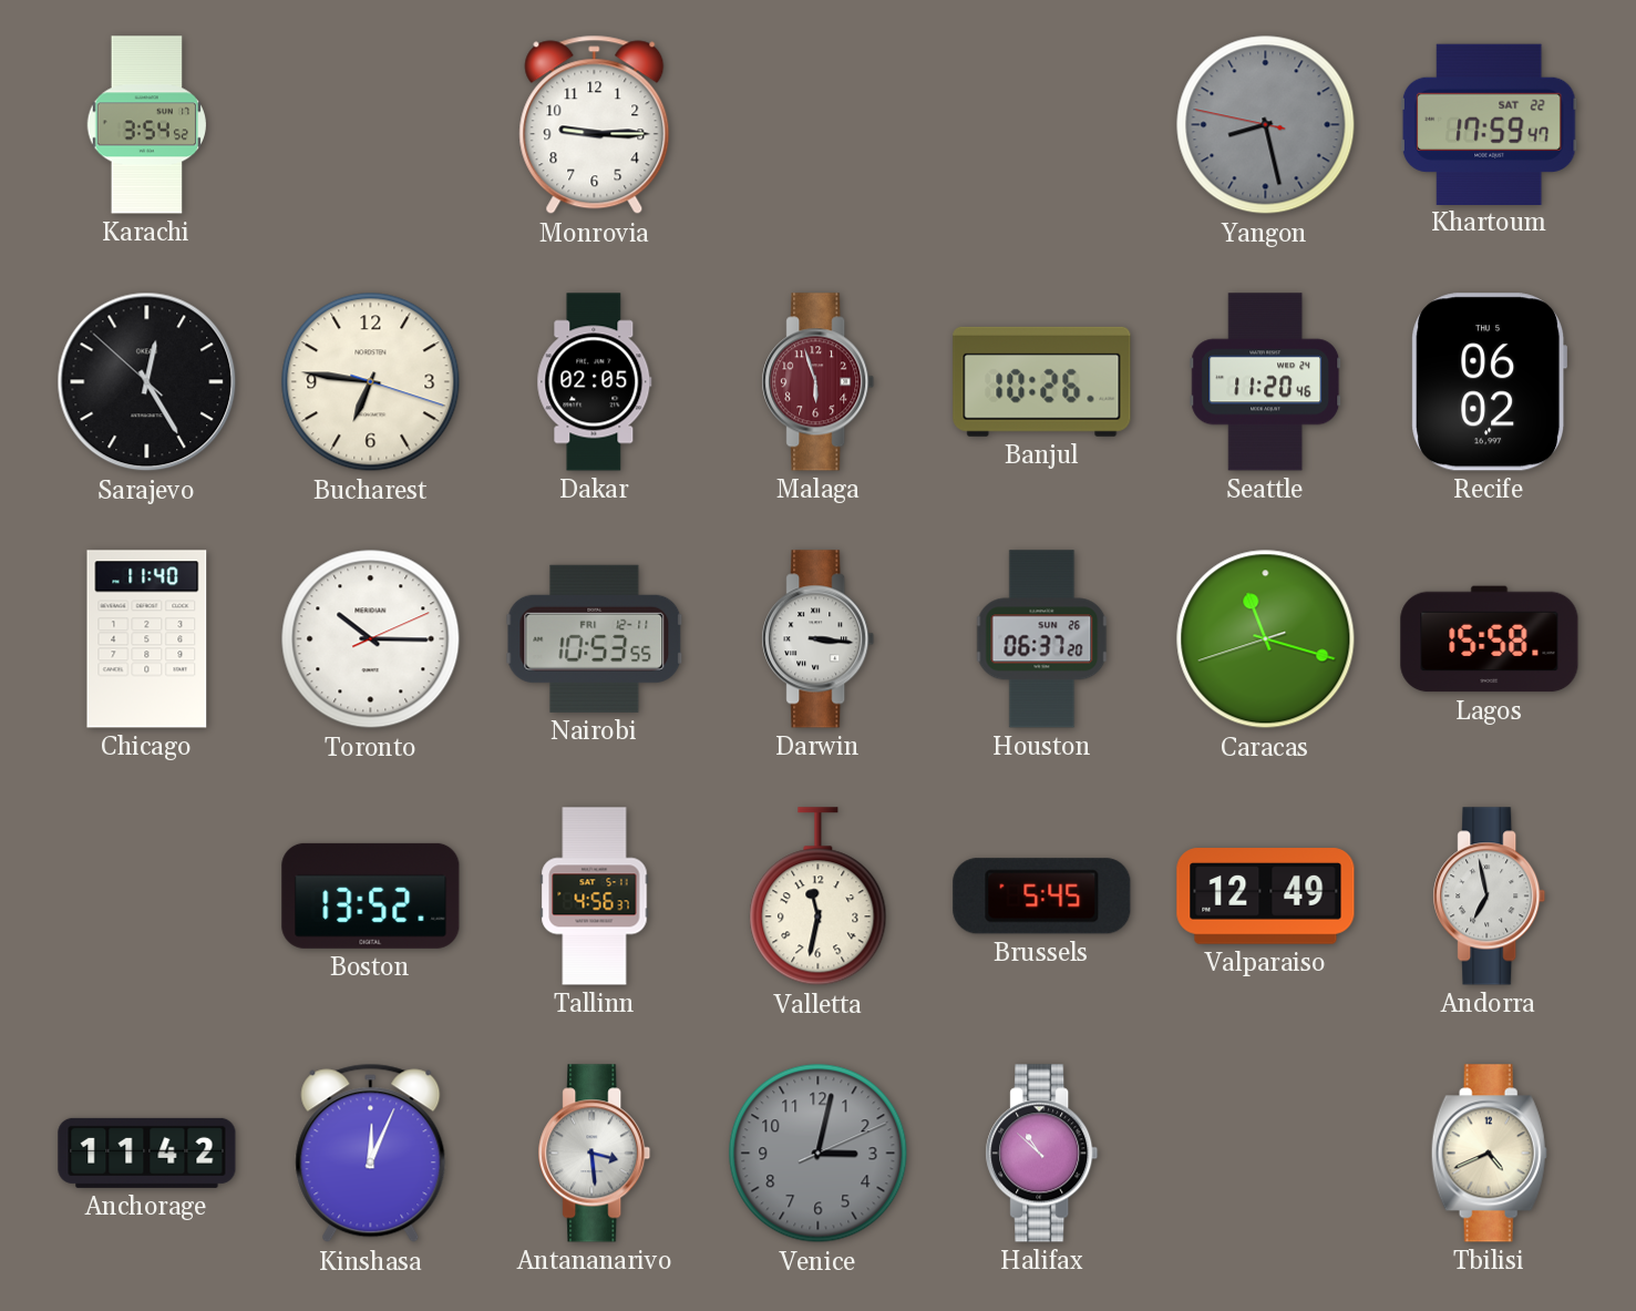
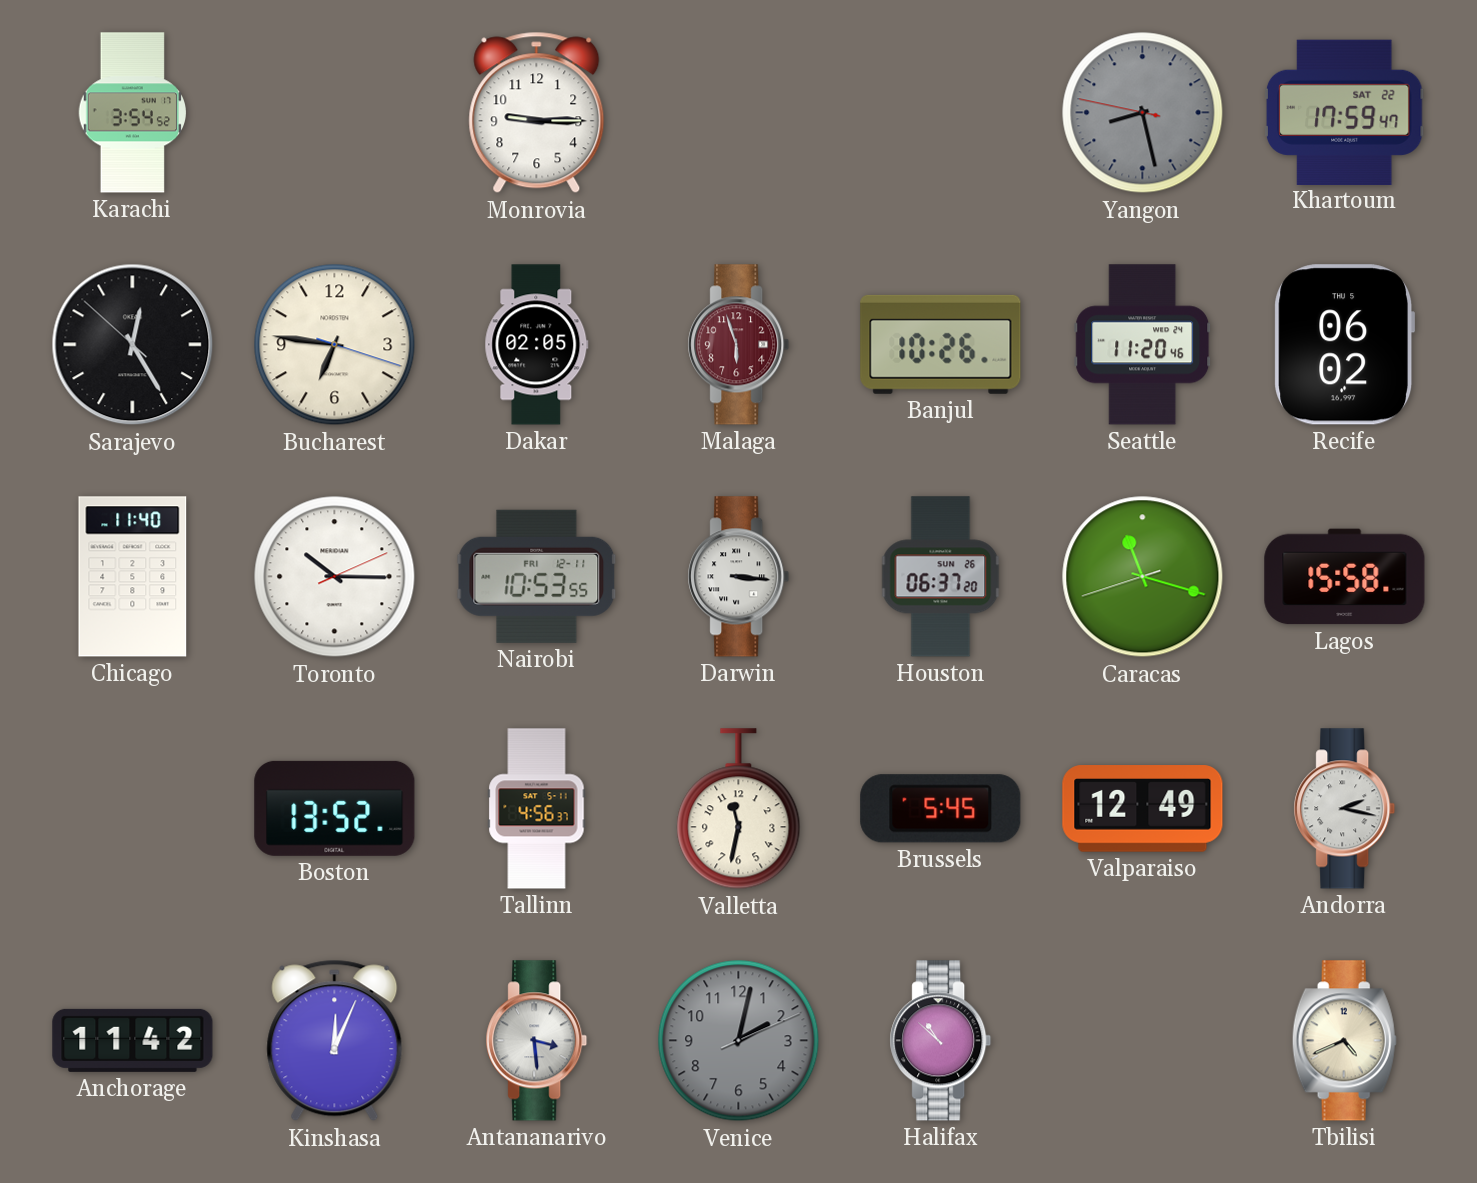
Andorra: 6:58 -> 2:17 (1345, 809)
Venice: 3:02 -> 2:02 (739, 1041)
